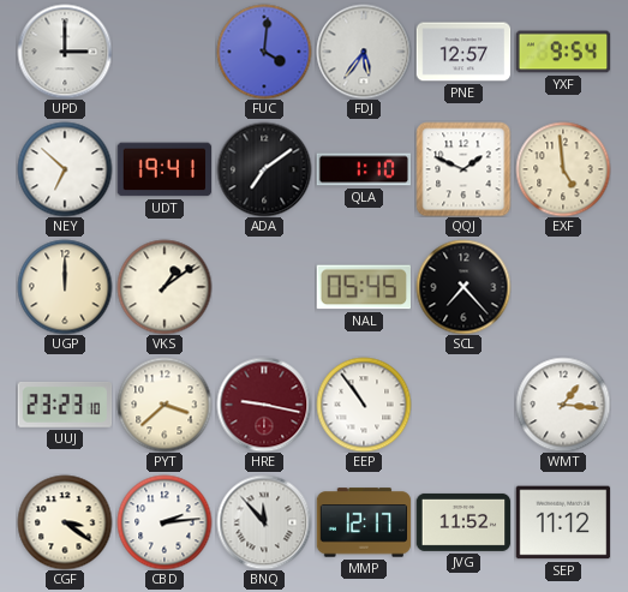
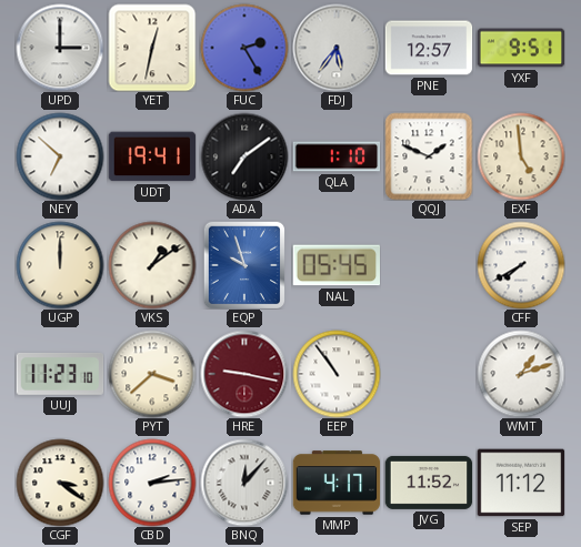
YET: none -> 12:32 (152, 48)
FUC: 4:01 -> 2:25 (244, 48)
YXF: 9:54 -> 9:51 (521, 48)
EQP: none -> 9:57 (243, 265)
SCL: 7:23 -> none (463, 287)
CFF: none -> 7:40 (521, 265)
UUJ: 23:23 -> 11:23 (60, 374)
WMT: 1:16 -> 1:12 (521, 374)
BNQ: 11:53 -> 12:07 (244, 483)
MMP: 12:17 -> 4:17 (337, 483)
